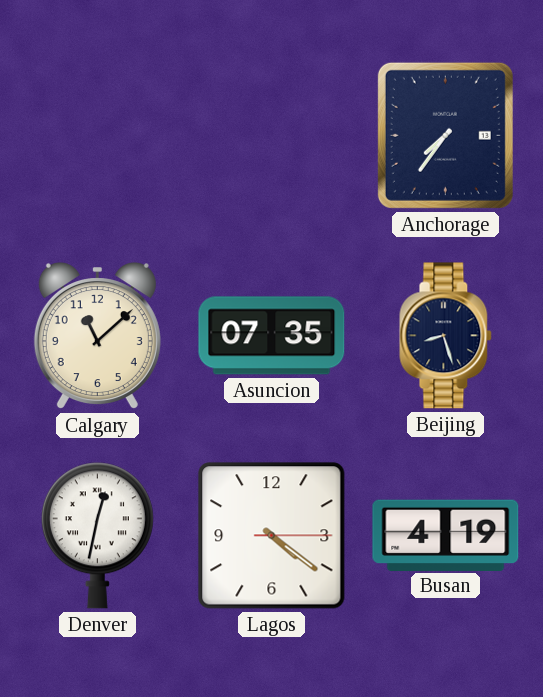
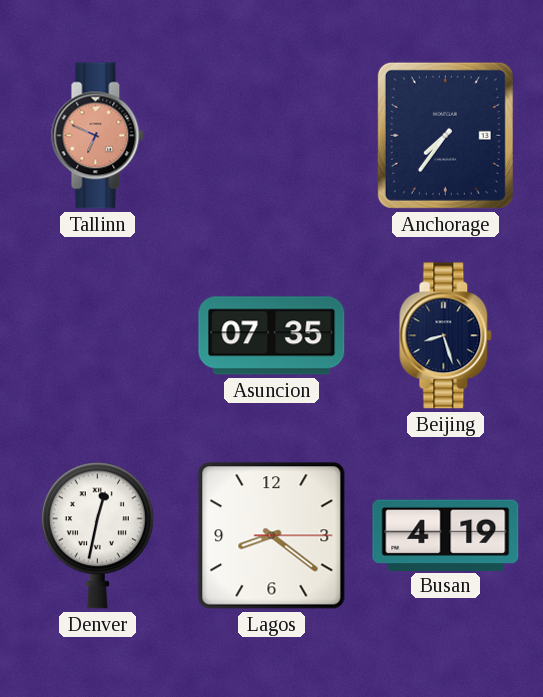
Tallinn: none -> 6:49 (98, 136)
Calgary: 11:08 -> none (97, 336)
Lagos: 4:21 -> 8:21 (272, 536)
